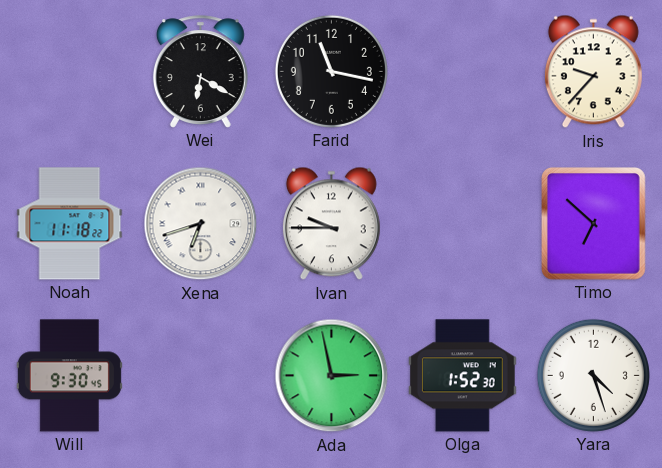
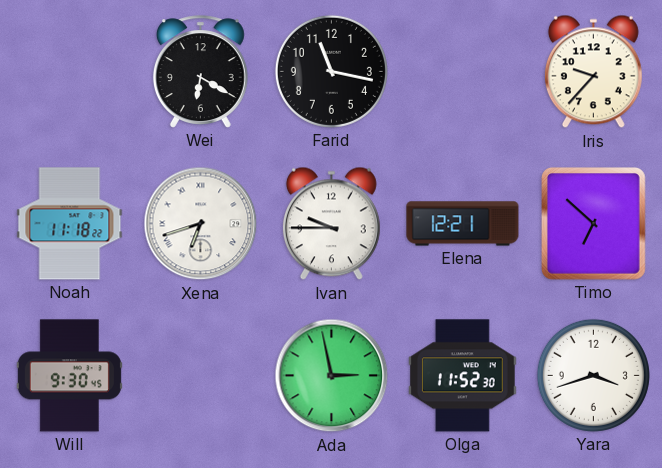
Elena: none -> 12:21 (463, 224)
Olga: 1:52 -> 11:52 (462, 376)
Yara: 4:27 -> 3:42 (593, 375)
